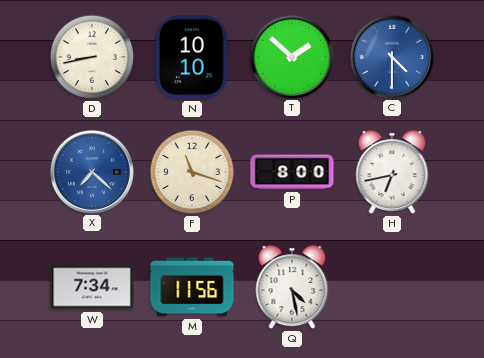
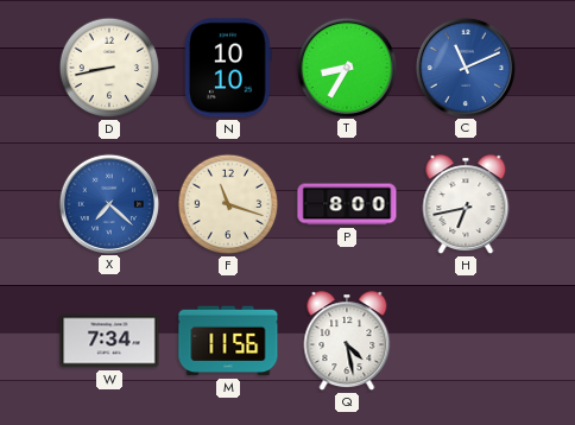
T: 1:52 -> 8:35 (346, 66)
C: 4:30 -> 11:11 (465, 66)
